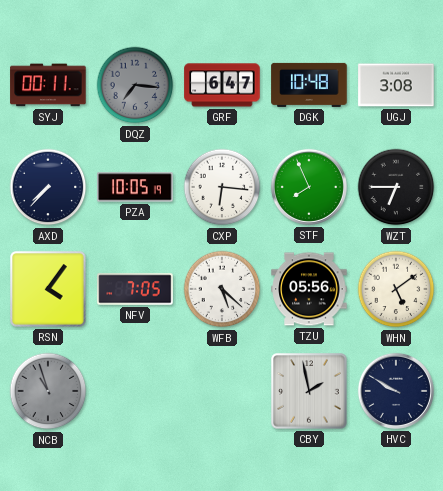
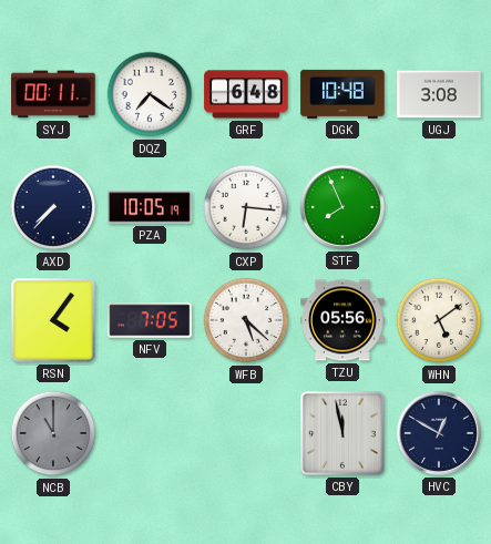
DQZ: 7:16 -> 7:21 (150, 94)
DQZ dial: grey -> white (150, 94)
GRF: 6:47 -> 6:48 (246, 94)
WZT: 6:45 -> none (396, 187)
NCB: 10:57 -> 11:00 (53, 433)
CBY: 1:58 -> 11:58 (342, 433)
HVC: 9:50 -> 12:50 (439, 433)
